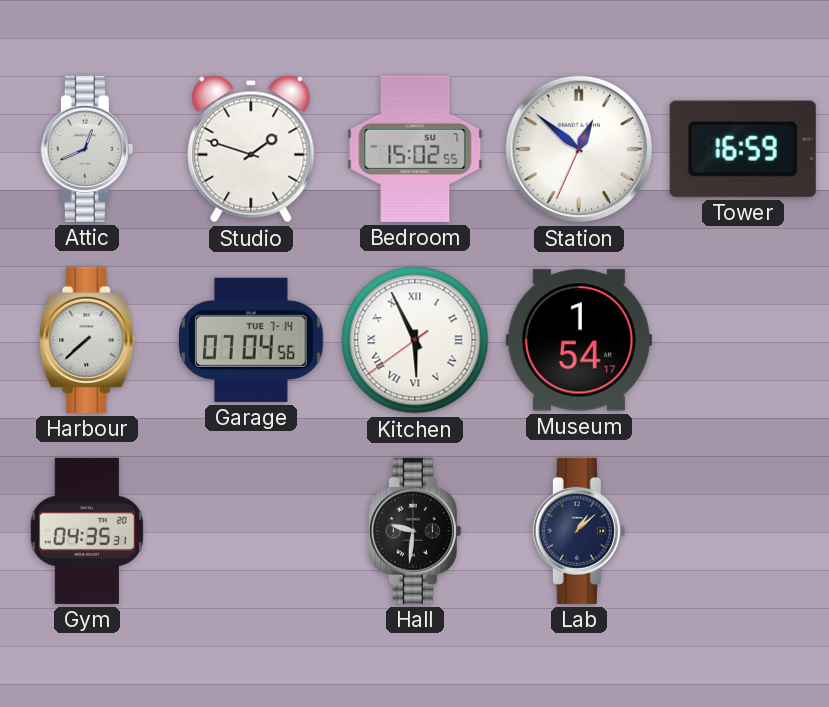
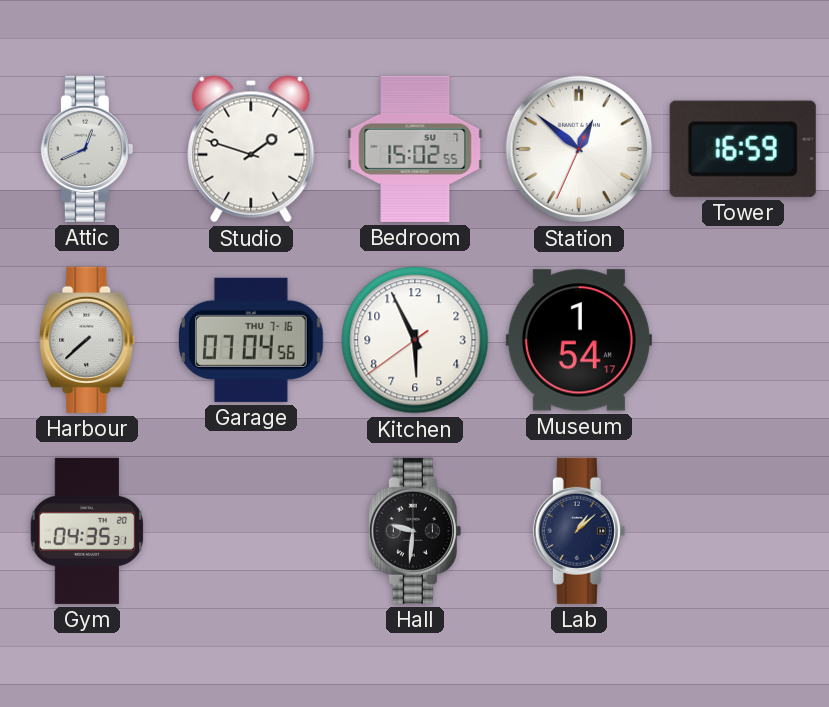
Garage date: TUE 7-14 -> THU 7-16 (252, 340)
Kitchen numerals: Roman -> Arabic (415, 340)
